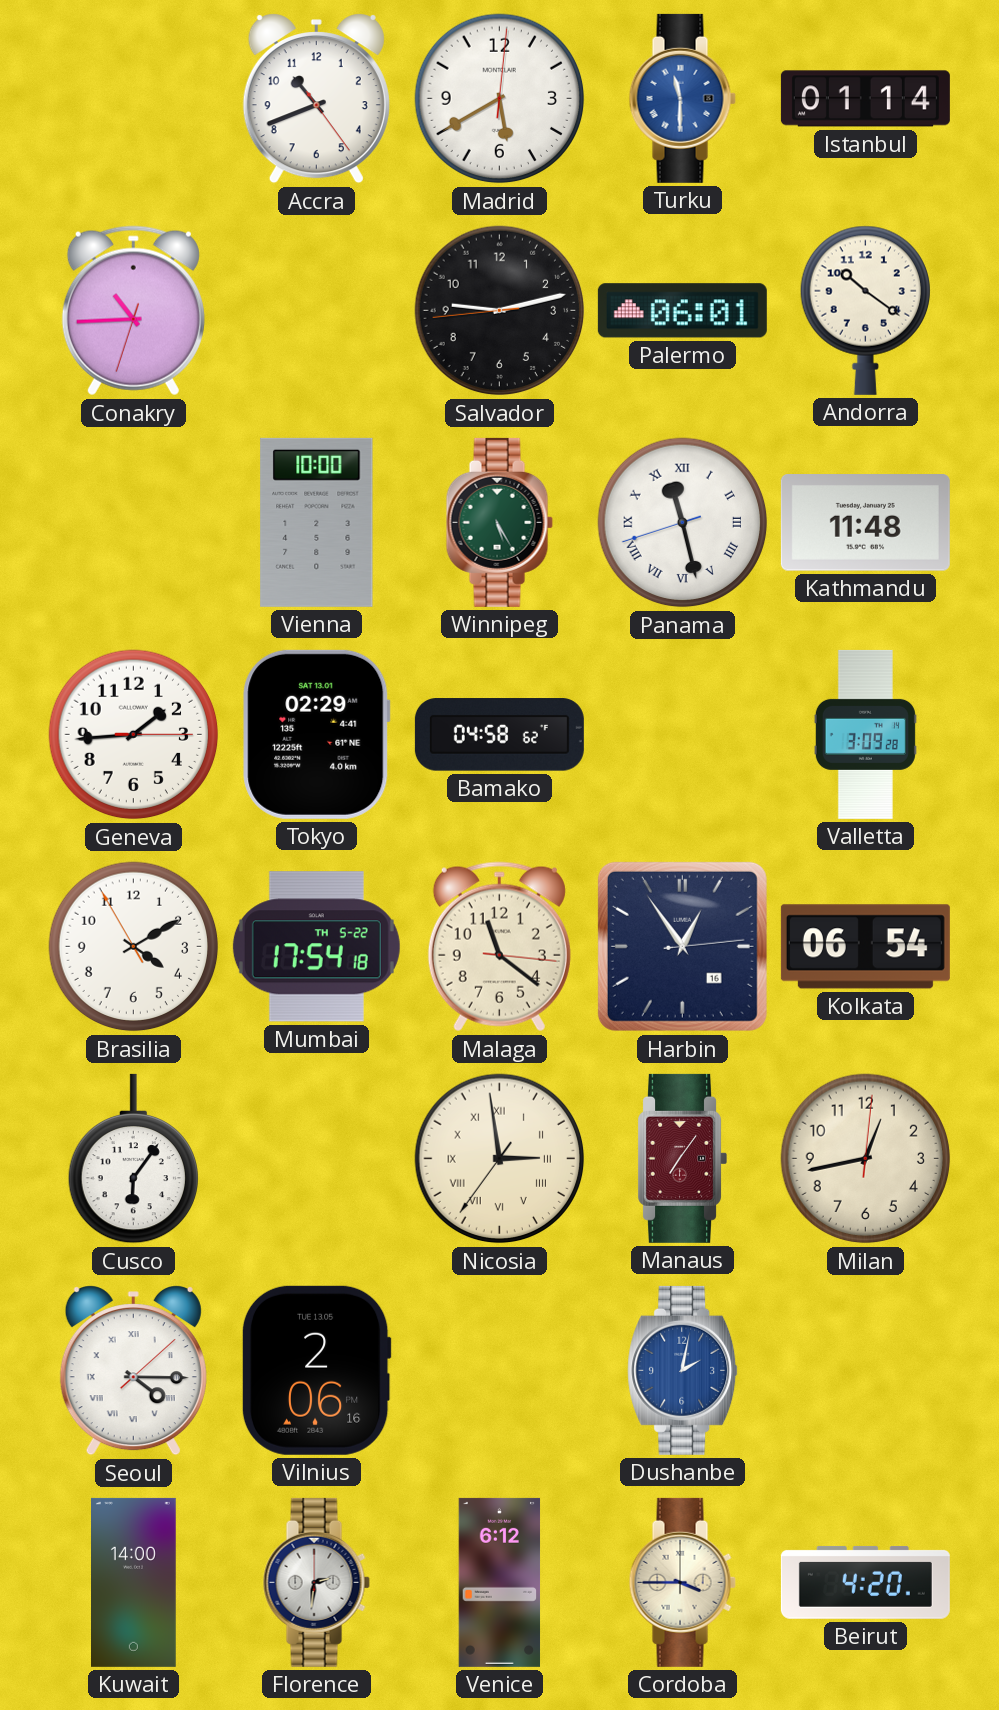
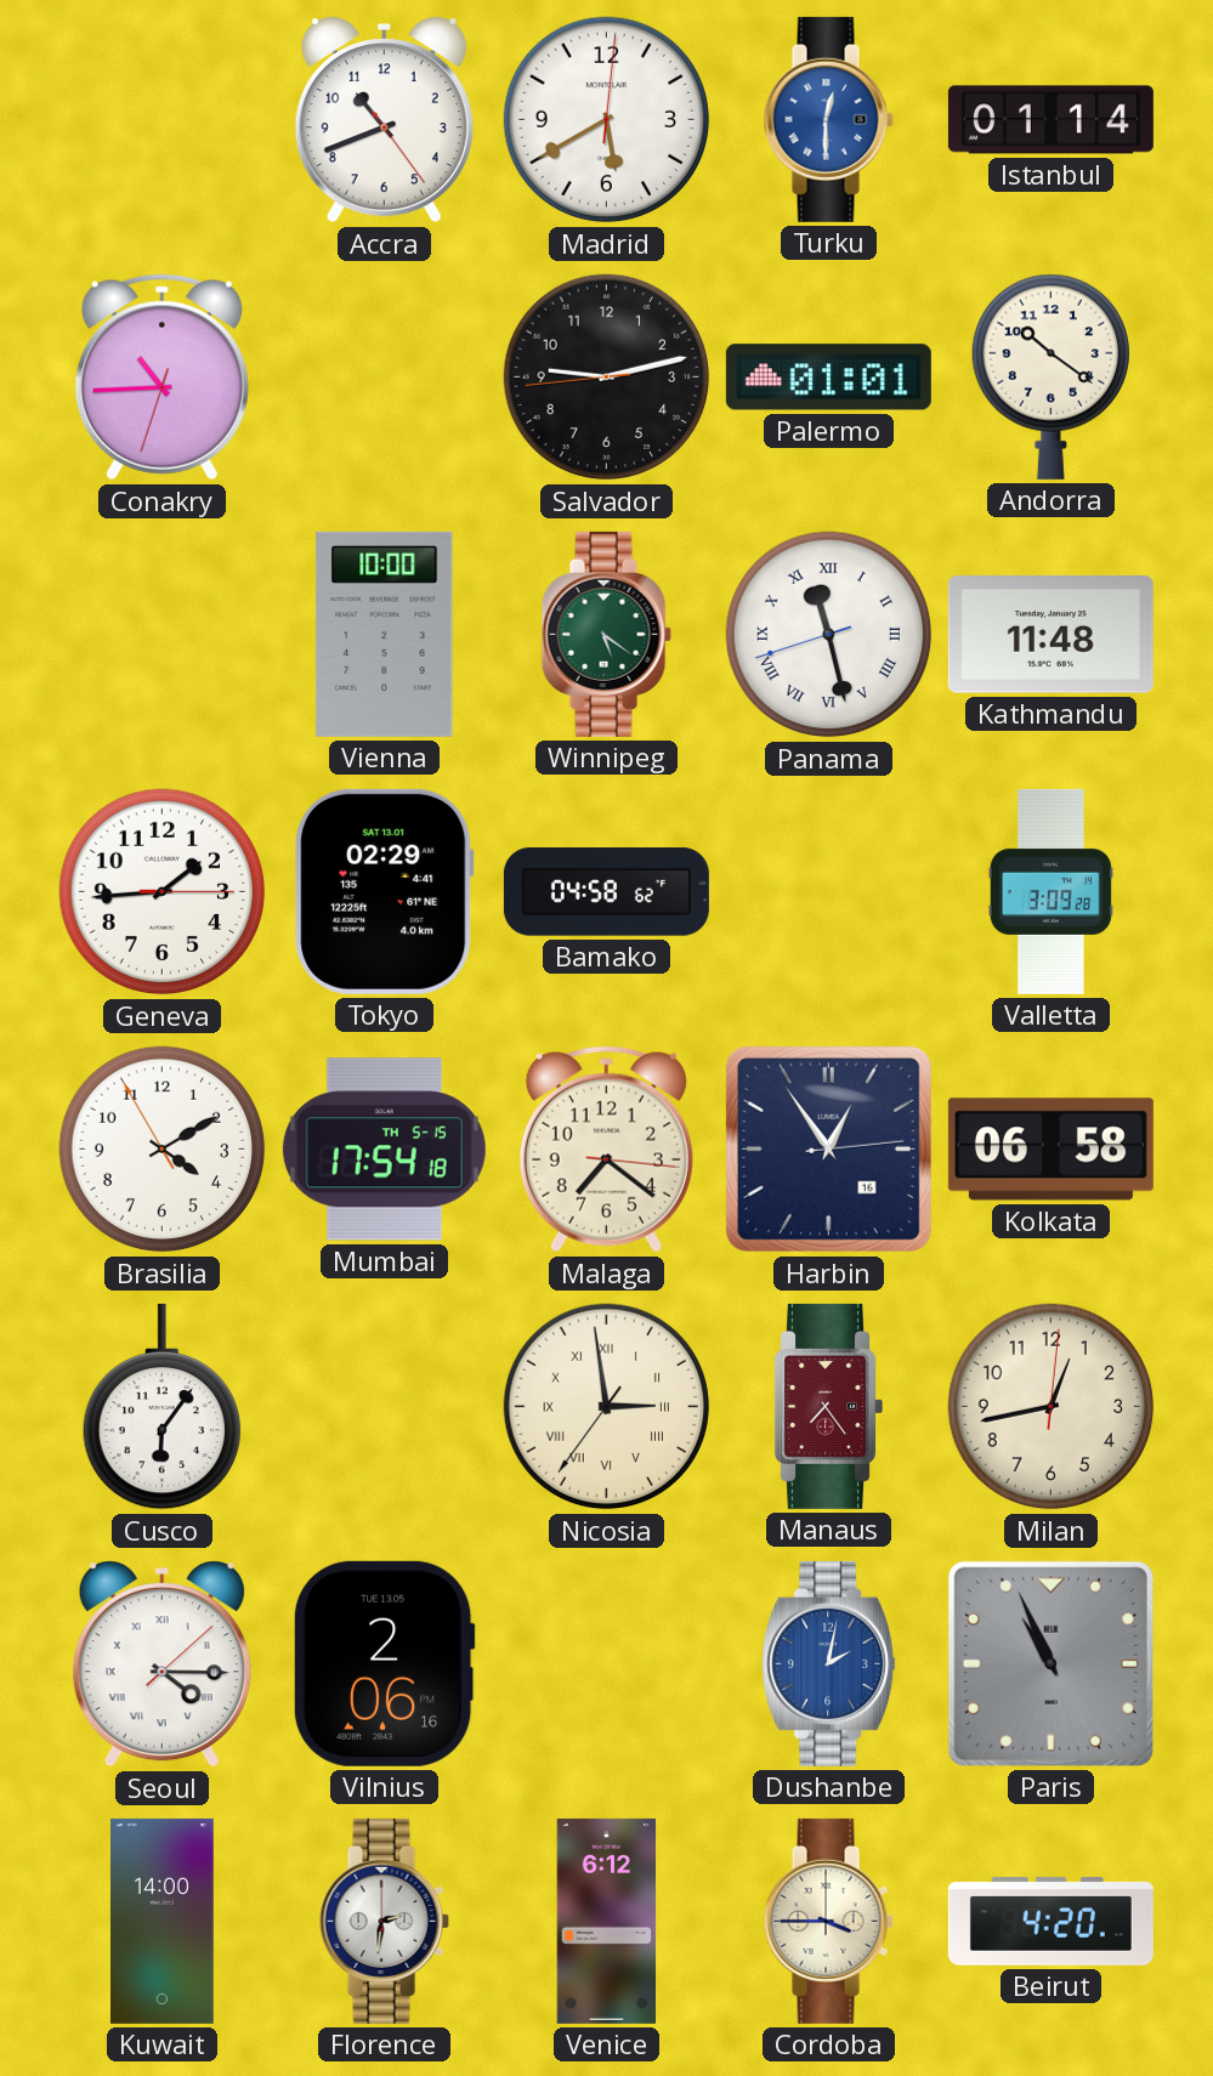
Turku: 11:30 -> 12:30 (828, 119)
Palermo: 06:01 -> 01:01 (828, 378)
Winnipeg: 5:25 -> 5:21 (606, 634)
Mumbai date: TH 5-22 -> TH 5-15 (384, 1150)
Malaga: 11:21 -> 7:21 (606, 1150)
Kolkata: 06:54 -> 06:58 (1050, 1150)
Manaus: 7:06 -> 7:24 (828, 1406)
Paris: none -> 10:56 (1050, 1663)
